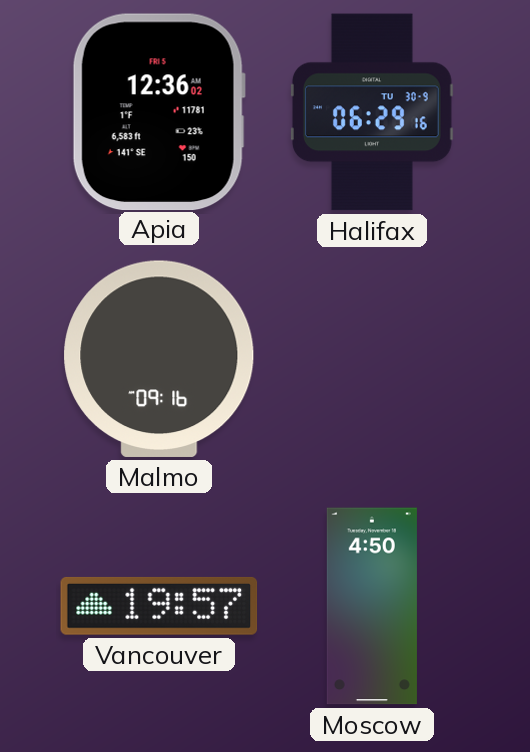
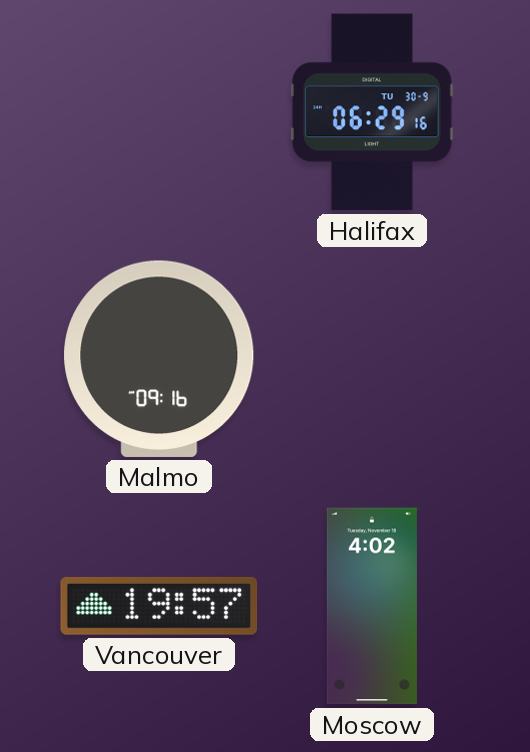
Apia: 12:36 -> none (159, 111)
Moscow: 4:50 -> 4:02 (372, 606)
